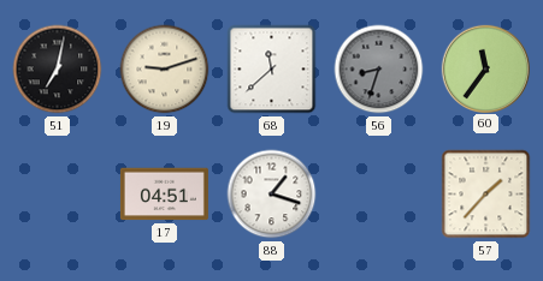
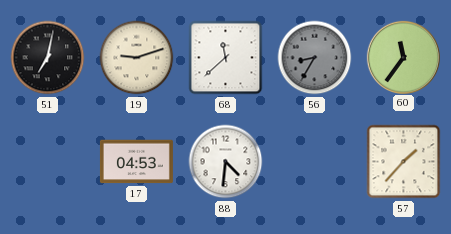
56: 8:33 -> 8:35 (315, 58)
17: 04:51 -> 04:53 (136, 162)
88: 1:18 -> 4:31 (226, 162)
